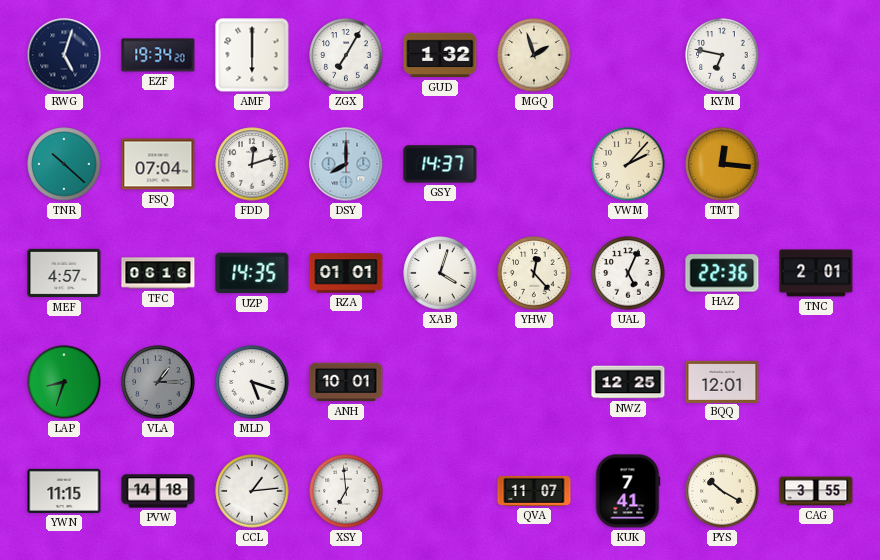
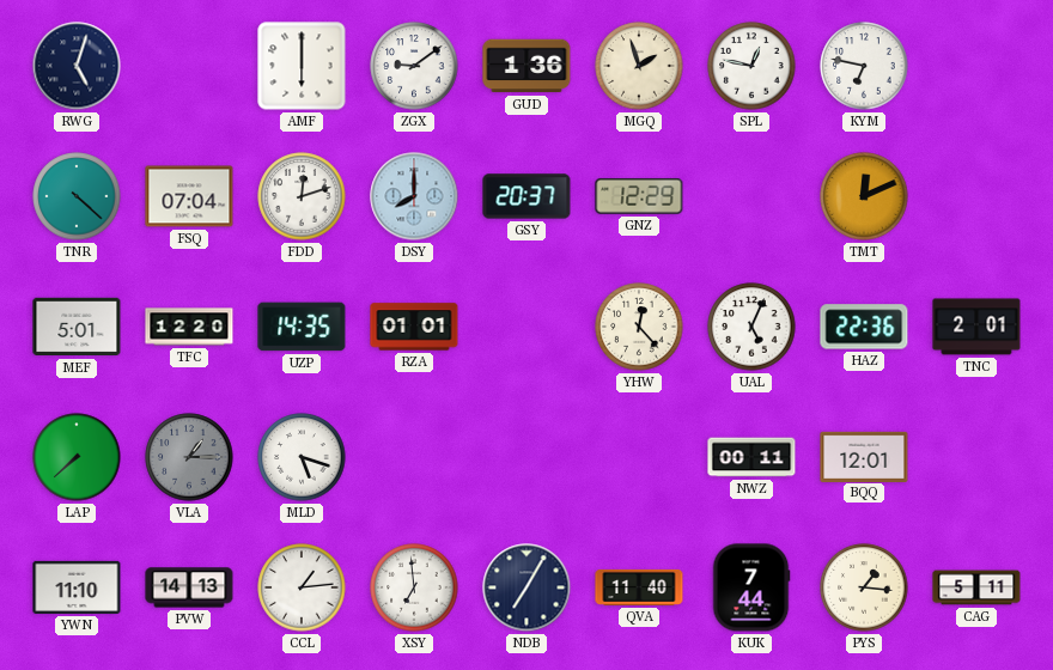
EZF: 19:34 -> none (158, 55)
ZGX: 7:05 -> 9:09 (414, 66)
GUD: 1:32 -> 1:36 (526, 66)
SPL: none -> 12:47 (751, 66)
TNR: 10:22 -> 4:22 (77, 196)
GSY: 14:37 -> 20:37 (526, 196)
GNZ: none -> 12:29 (639, 196)
VWM: 2:07 -> none (628, 164)
TMT: 12:16 -> 12:11 (864, 196)
MEF: 4:57 -> 5:01 (77, 327)
TFC: 06:16 -> 12:20 (189, 327)
XAB: 4:03 -> none (440, 273)
LAP: 8:33 -> 7:38 (77, 457)
ANH: 10:01 -> none (346, 382)
NWZ: 12:25 -> 00:11 (751, 457)
YWN: 11:15 -> 11:10 (77, 587)
PVW: 14:18 -> 14:13 (189, 587)
NDB: none -> 7:05 (526, 587)
QVA: 11:07 -> 11:40 (639, 587)
KUK: 7:41 -> 7:44 (751, 587)
PYS: 10:20 -> 1:16 (864, 587)
CAG: 3:55 -> 5:11 (976, 587)
